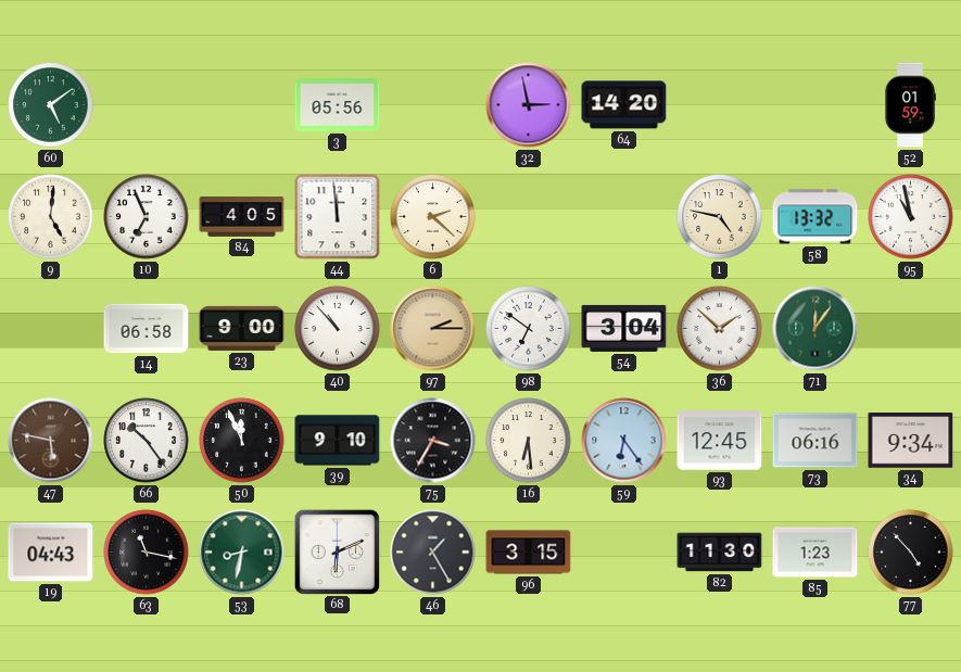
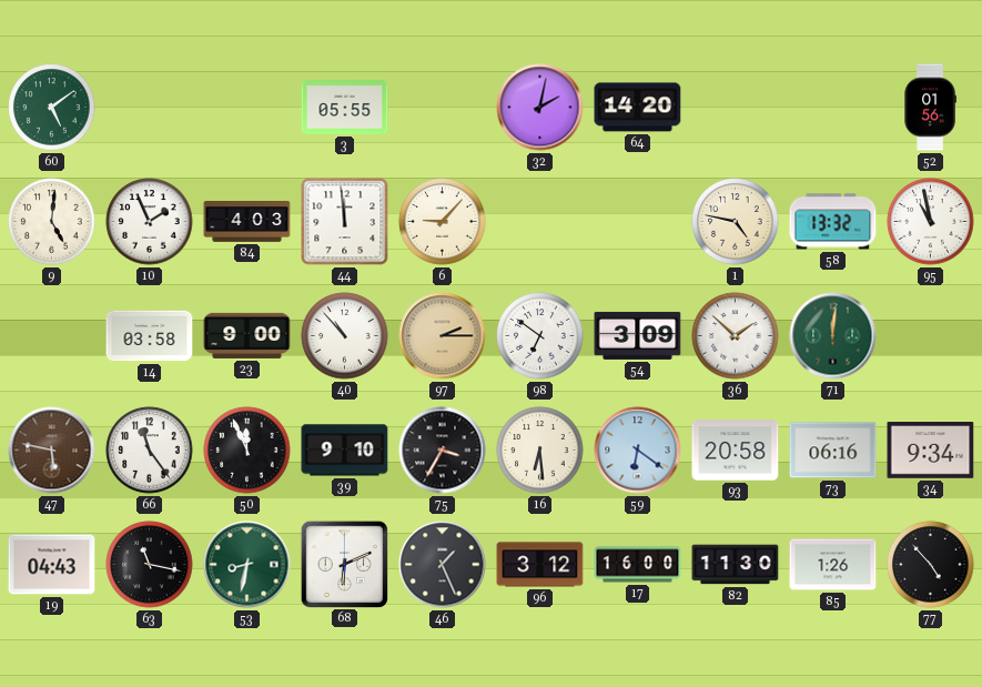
3: 05:56 -> 05:55 (345, 108)
32: 2:58 -> 2:02 (540, 108)
52: 01:59 -> 01:56 (930, 108)
10: 6:56 -> 1:56 (150, 222)
84: 4:05 -> 4:03 (247, 222)
6: 2:22 -> 9:07 (443, 222)
14: 06:58 -> 03:58 (150, 336)
54: 3:04 -> 3:09 (638, 335)
71: 12:06 -> 12:01 (833, 336)
66: 10:24 -> 11:24 (150, 451)
59: 6:24 -> 6:21 (638, 451)
93: 12:45 -> 20:58 (736, 451)
46: 1:25 -> 1:26 (443, 565)
96: 3:15 -> 3:12 (540, 565)
17: none -> 16:00 (638, 565)
85: 1:23 -> 1:26 (833, 565)
